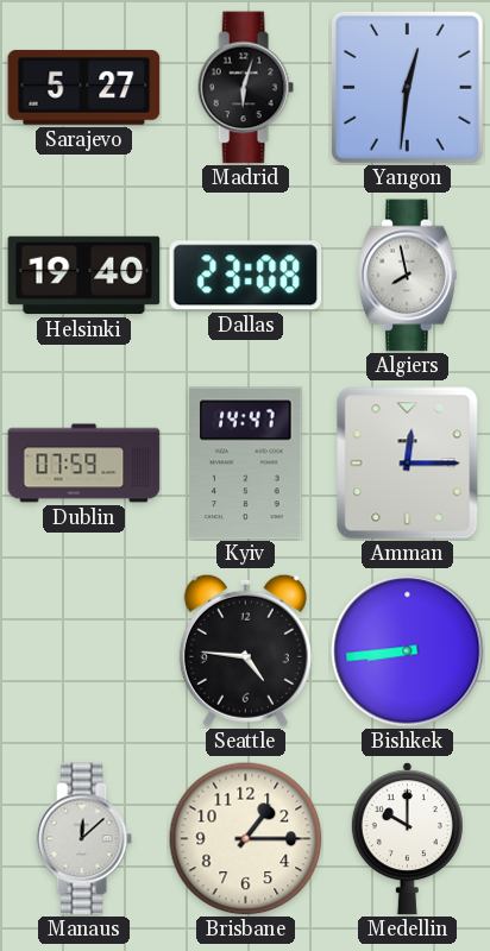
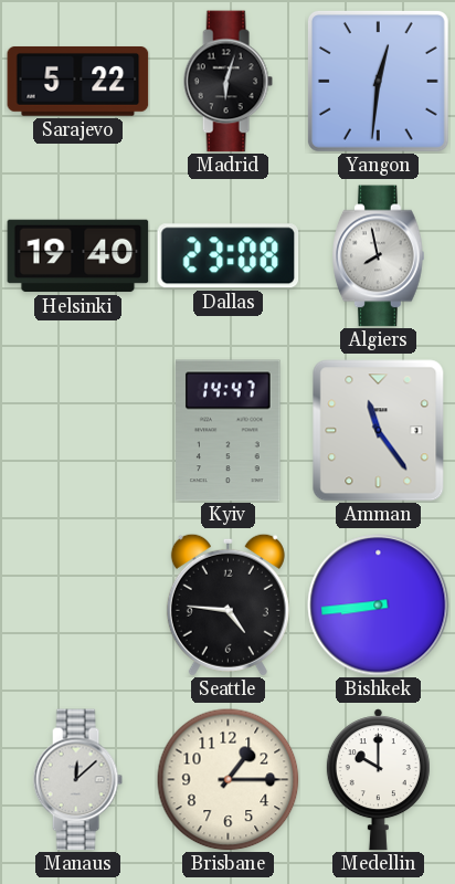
Sarajevo: 5:27 -> 5:22 (78, 81)
Dublin: 07:59 -> none (84, 464)
Amman: 12:15 -> 11:24 (379, 431)
